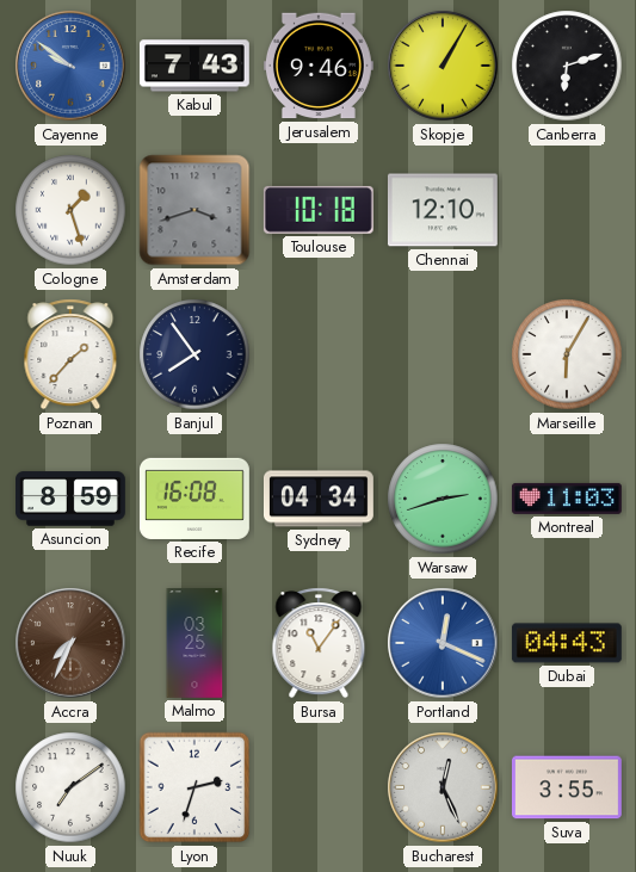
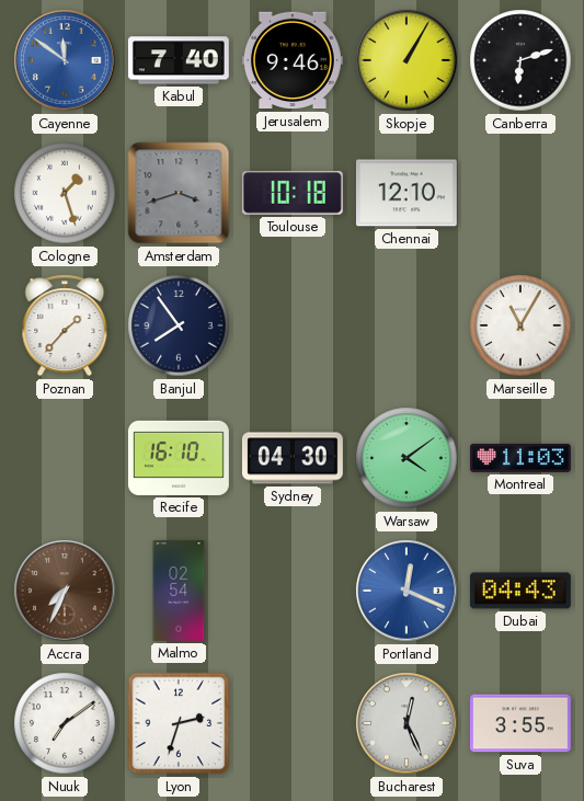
Cayenne: 9:51 -> 11:51 (65, 60)
Kabul: 7:43 -> 7:40 (179, 60)
Marseille: 6:05 -> 11:05 (520, 325)
Asuncion: 8:59 -> none (72, 499)
Recife: 16:08 -> 16:10 (179, 458)
Sydney: 04:34 -> 04:30 (293, 458)
Warsaw: 2:42 -> 4:09 (406, 458)
Malmo: 03:25 -> 02:54 (179, 592)
Bursa: 11:06 -> none (319, 643)
